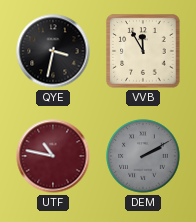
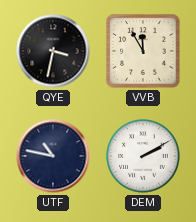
UTF dial: burgundy -> navy (53, 156)
DEM dial: grey -> white (143, 156)
